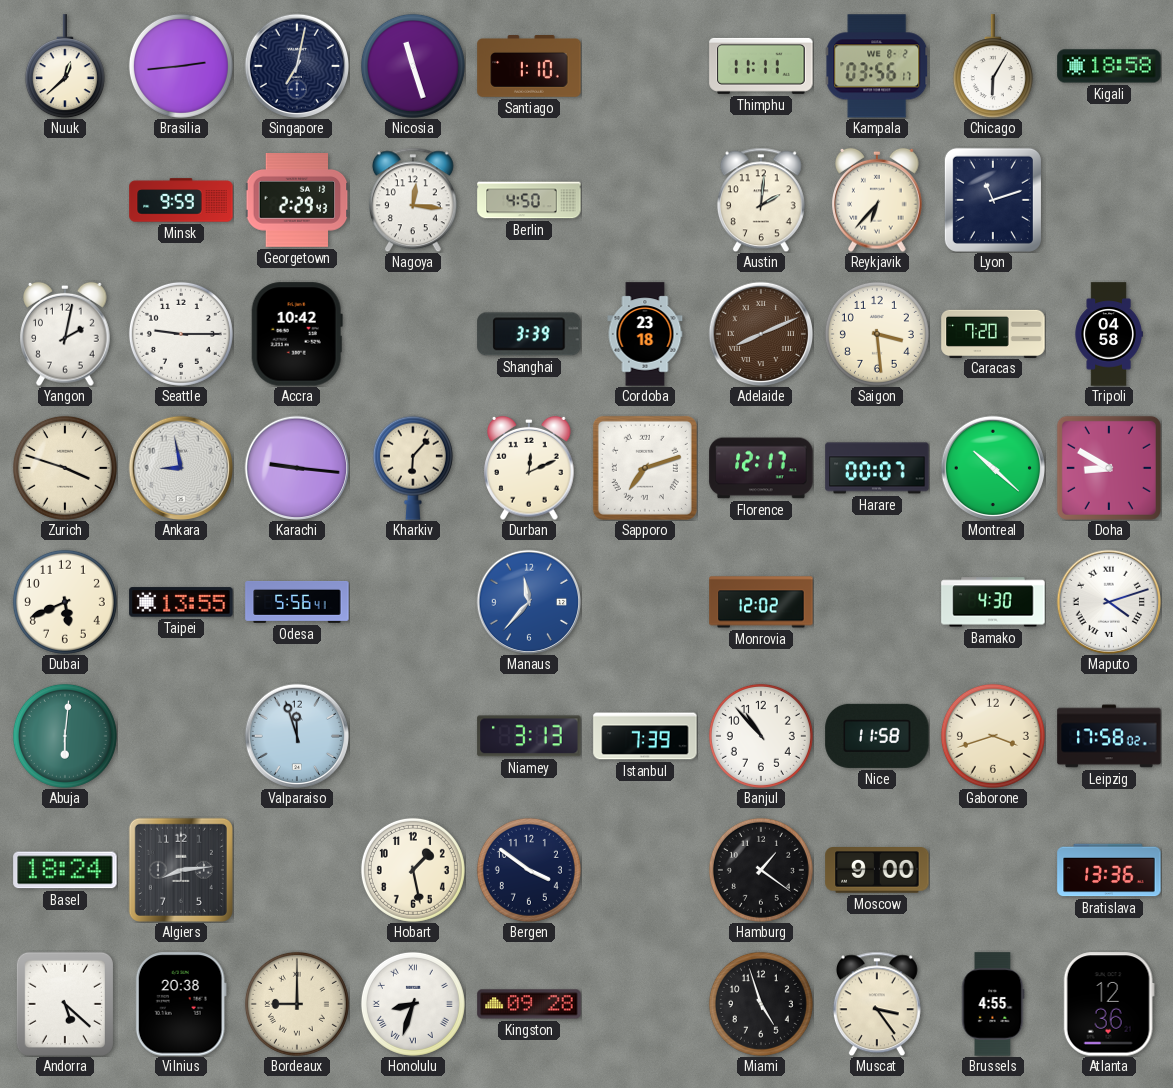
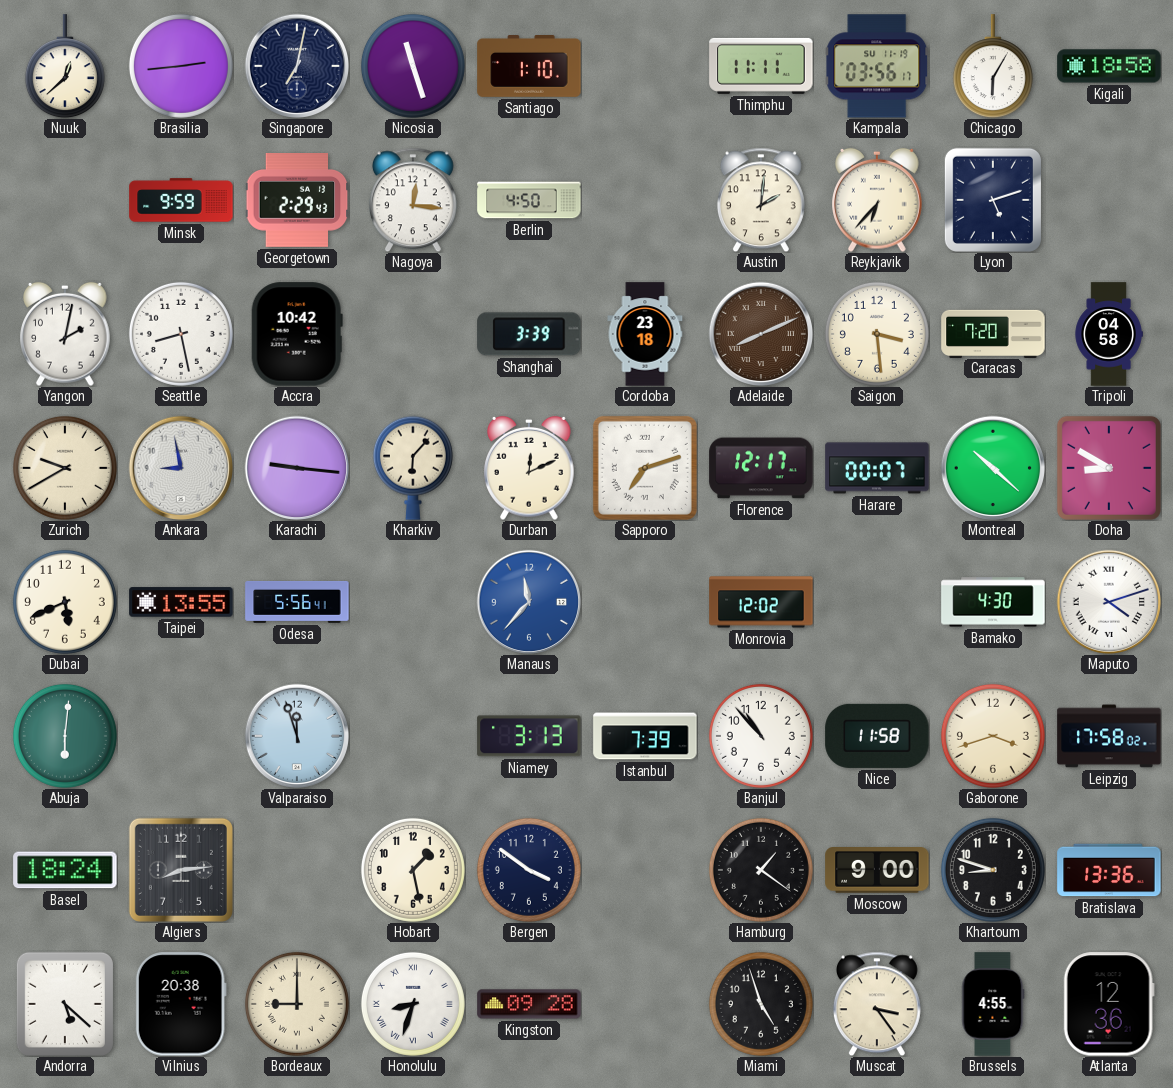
Kampala date: WE 8-2 -> SU 11-19 (877, 66)
Lyon: 11:12 -> 5:12 (993, 200)
Seattle: 9:15 -> 8:28 (181, 334)
Zurich: 3:48 -> 9:40 (65, 468)
Khartoum: none -> 8:48 (993, 870)
